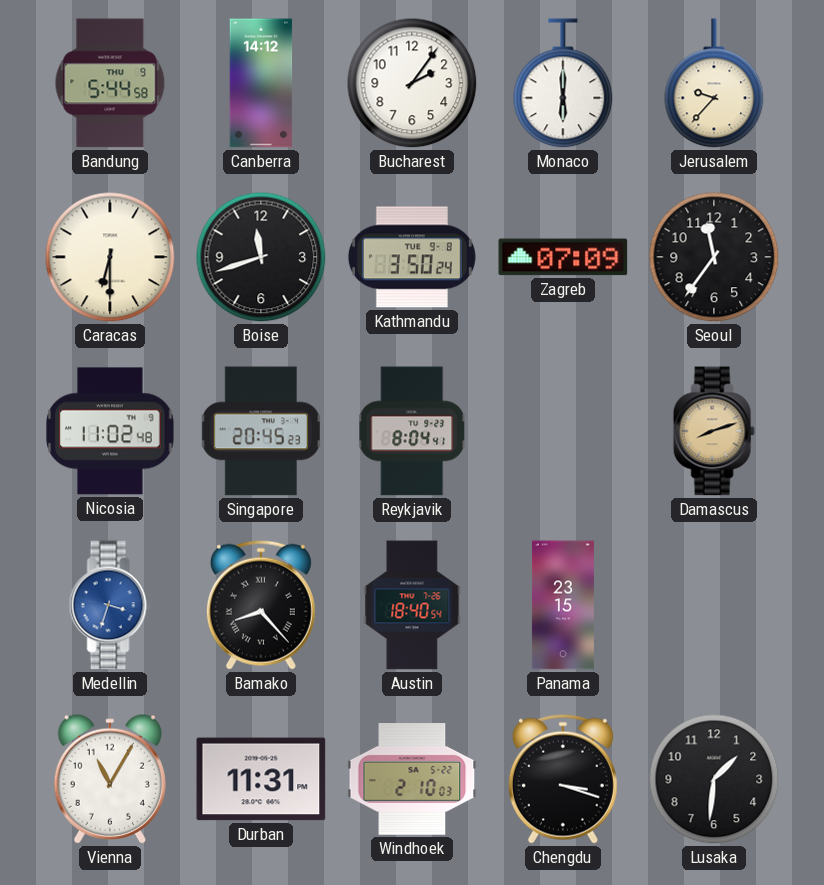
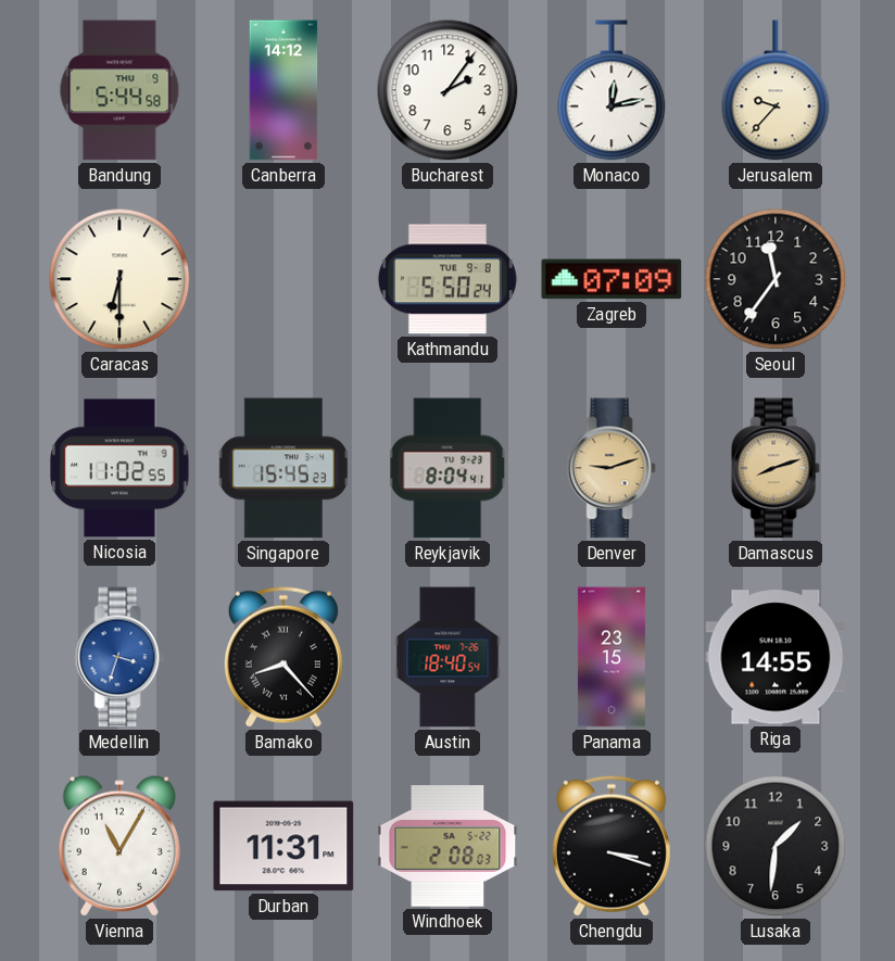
Monaco: 6:00 -> 12:13 (612, 90)
Boise: 11:42 -> none (261, 257)
Kathmandu: 3:50 -> 5:50 (447, 279)
Nicosia: 11:02:48 -> 11:02:55 (119, 468)
Singapore: 20:45 -> 15:45 (283, 468)
Denver: none -> 9:12 (612, 468)
Riga: none -> 14:55 (776, 657)
Windhoek: 2:10 -> 2:08 (447, 847)
